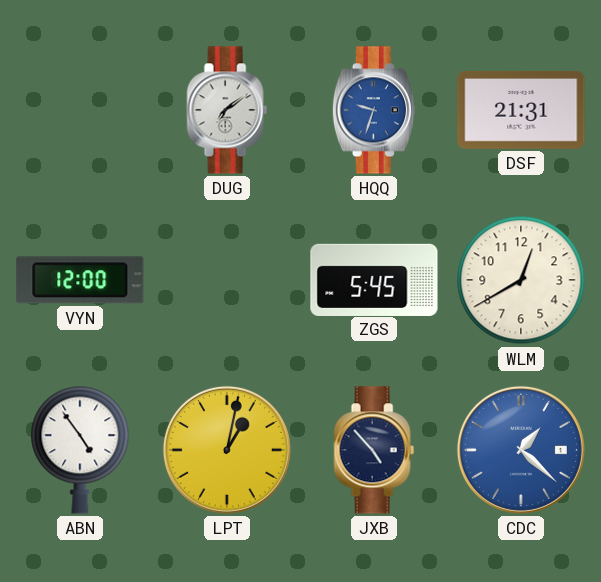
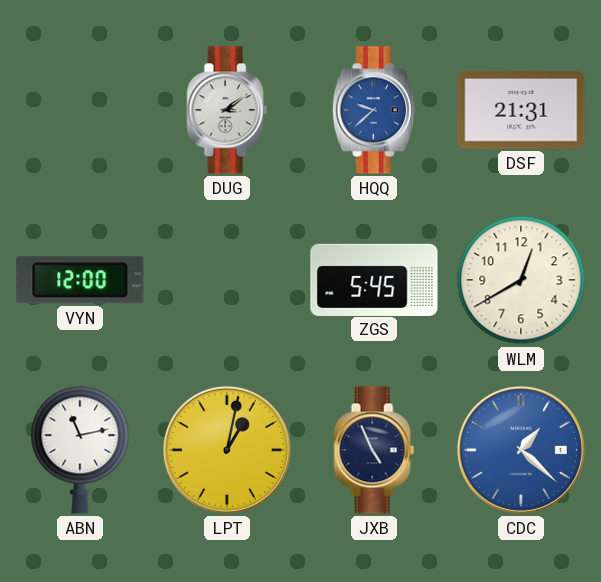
DUG: 7:09 -> 3:09 (227, 110)
HQQ: 9:33 -> 9:38 (374, 110)
ABN: 4:54 -> 11:13 (80, 450)
JXB: 4:53 -> 4:56 (374, 450)
